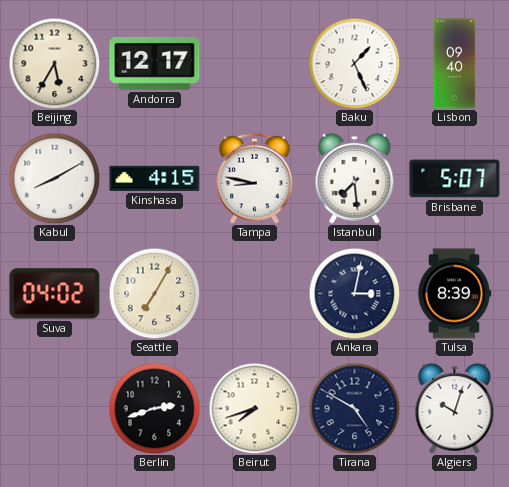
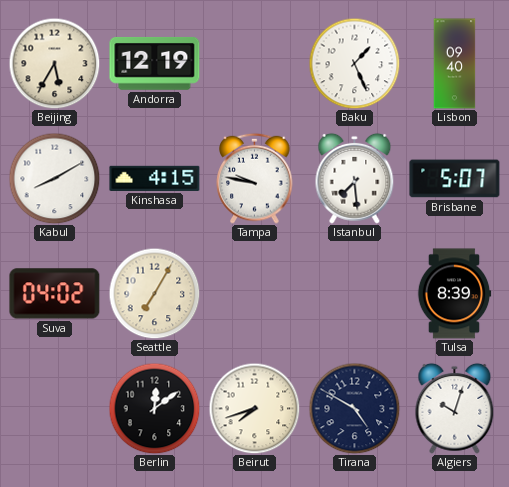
Andorra: 12:17 -> 12:19 (155, 63)
Tampa: 8:47 -> 9:47 (255, 178)
Ankara: 3:02 -> none (354, 293)
Berlin: 2:42 -> 12:09 (154, 408)
